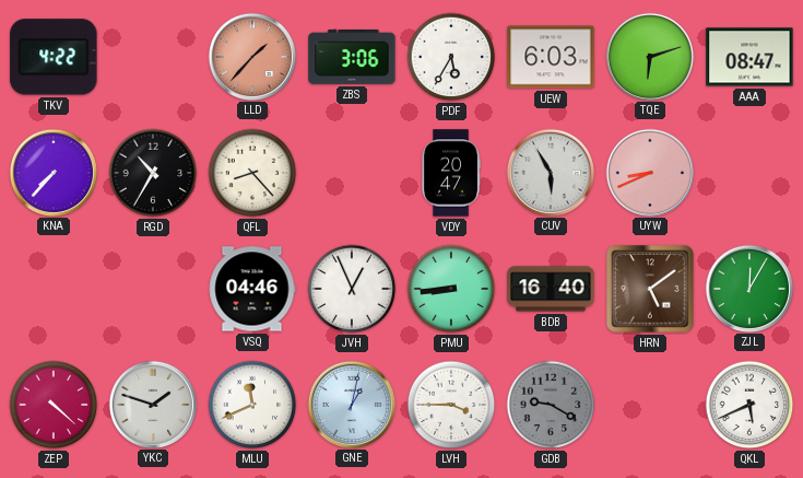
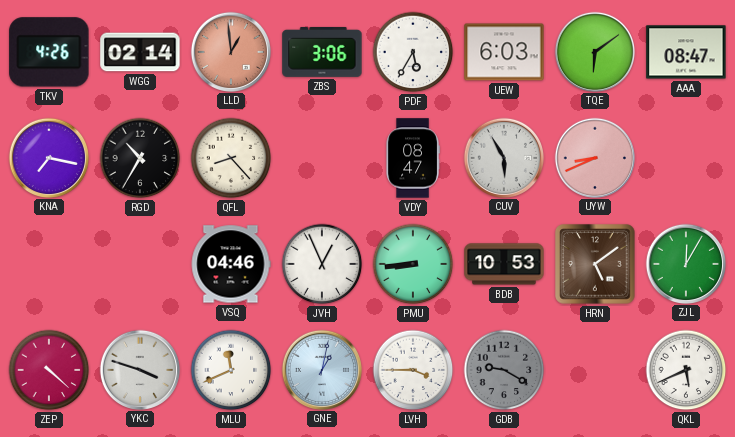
TKV: 4:22 -> 4:26 (49, 52)
WGG: none -> 02:14 (140, 52)
LLD: 1:37 -> 12:59 (230, 51)
TQE: 6:12 -> 6:09 (594, 51)
KNA: 7:37 -> 7:17 (48, 157)
VDY: 20:47 -> 08:47 (413, 158)
BDB: 16:40 -> 10:53 (504, 264)
YKC: 1:48 -> 3:48 (139, 369)
